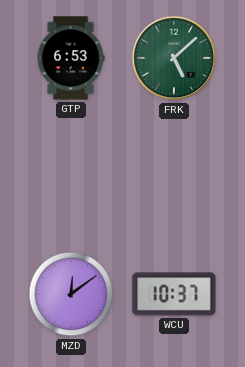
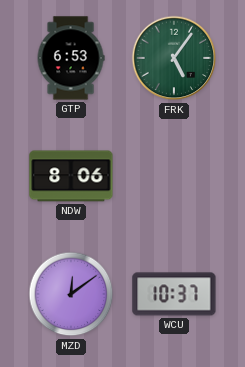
FRK: 5:08 -> 5:06 (174, 58)
NDW: none -> 8:06 (71, 176)
